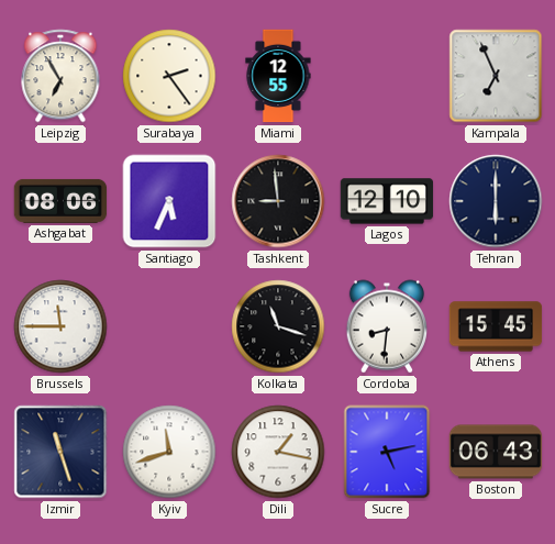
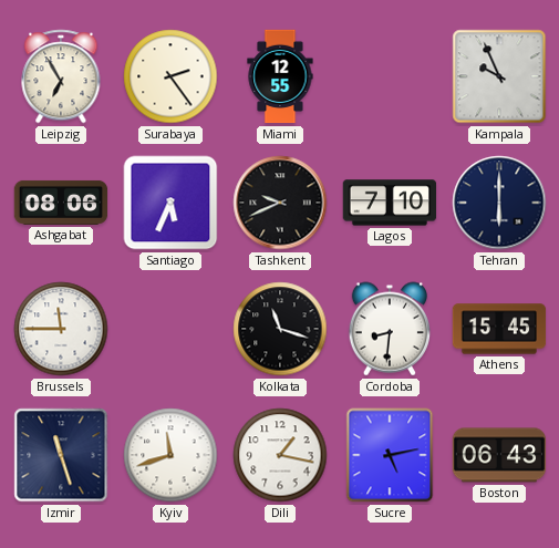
Kampala: 6:56 -> 9:56 (499, 76)
Tashkent: 8:59 -> 9:41 (280, 203)
Lagos: 12:10 -> 7:10 (390, 203)
